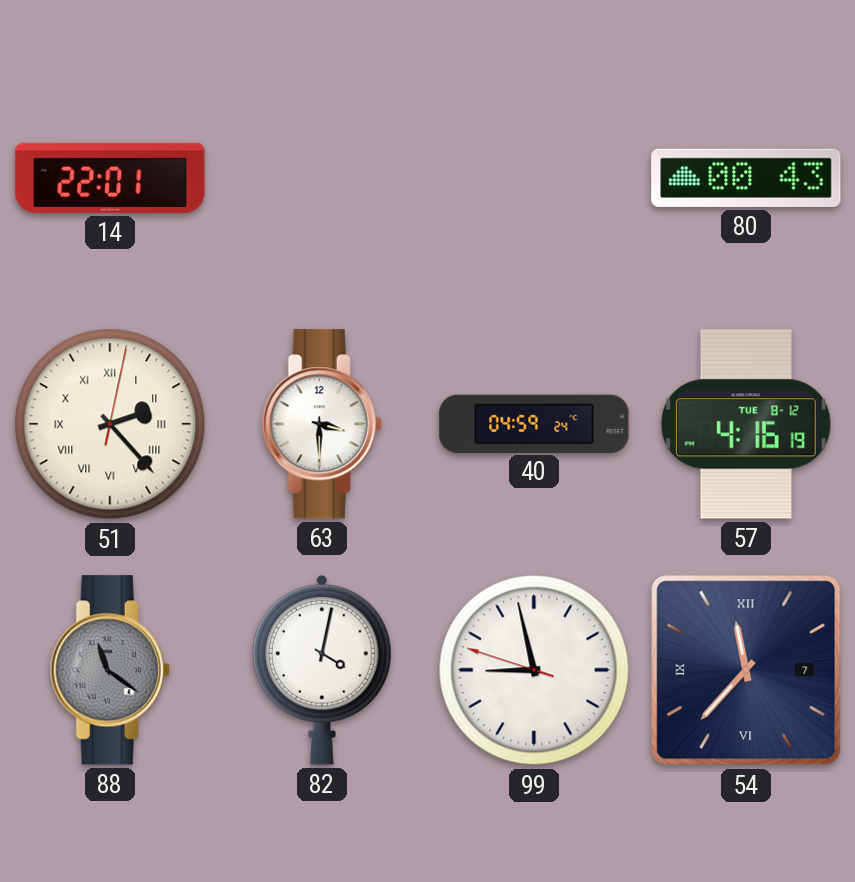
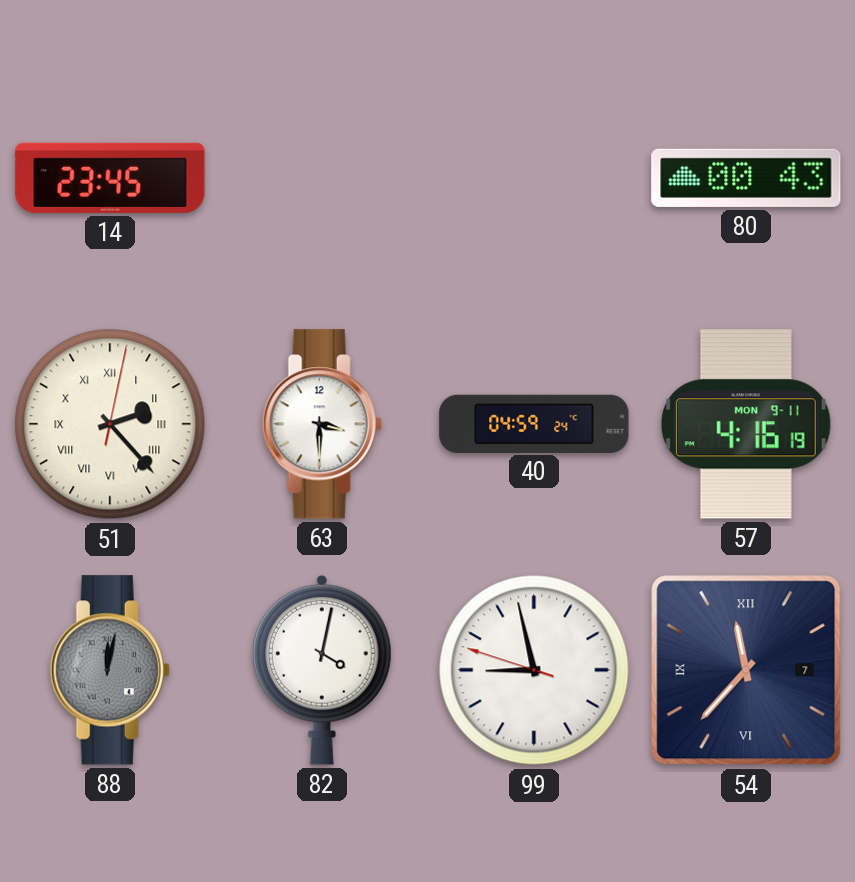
14: 22:01 -> 23:45 (110, 178)
57 date: TUE 8-12 -> MON 9-11 (746, 424)
88: 11:21 -> 12:02 (110, 670)
